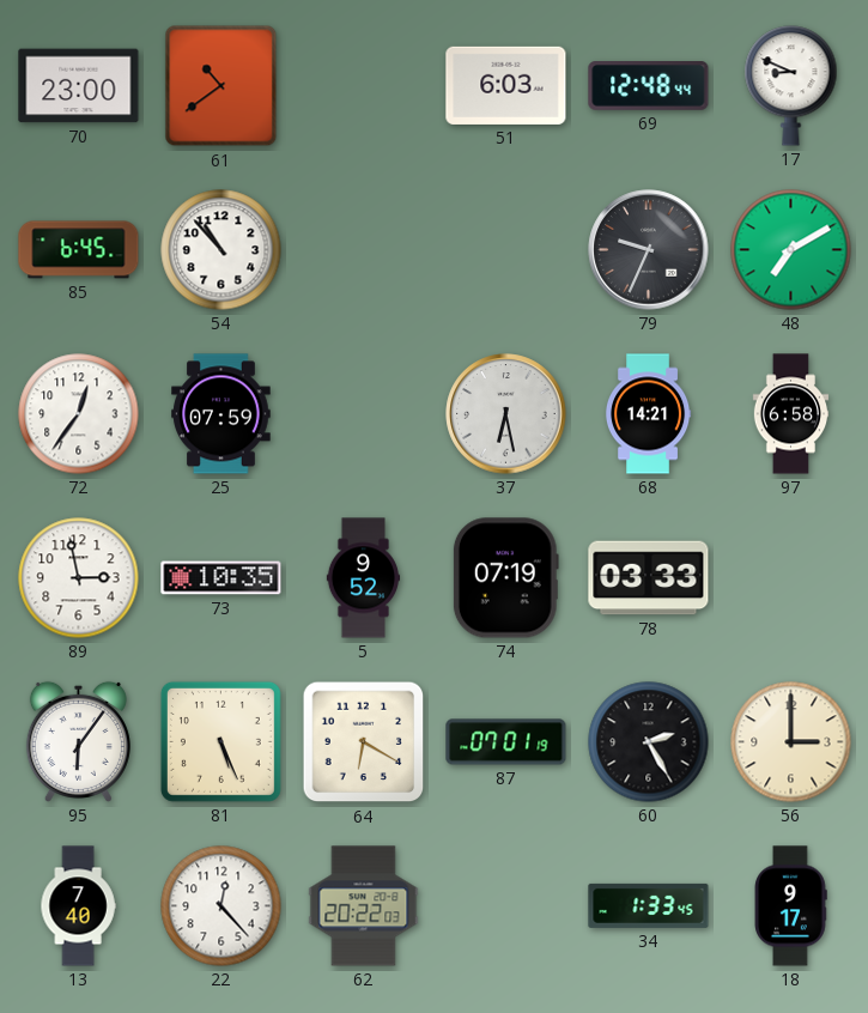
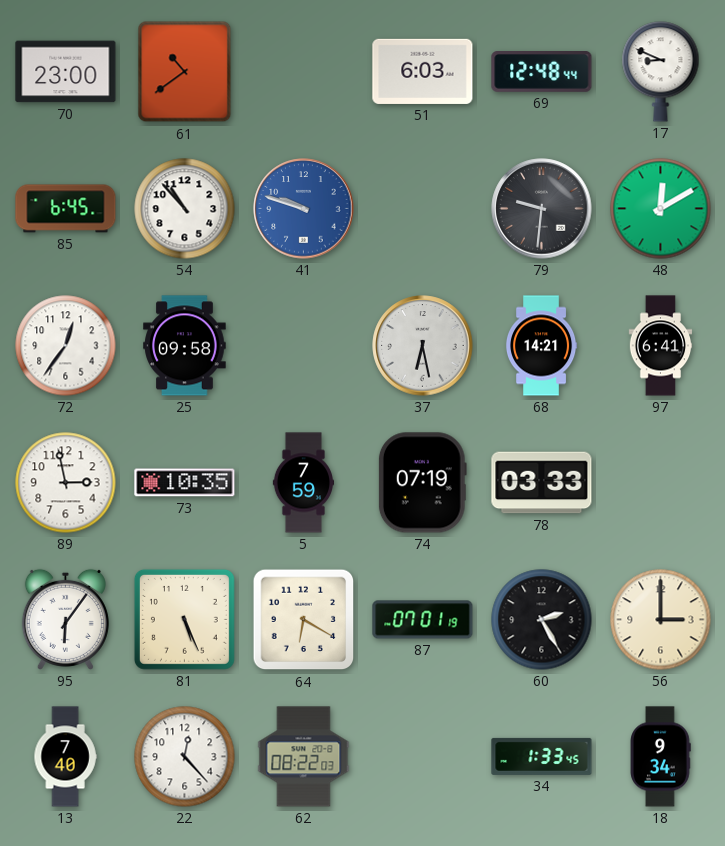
41: none -> 9:48 (304, 209)
79: 9:34 -> 9:31 (542, 209)
48: 7:10 -> 12:10 (661, 209)
25: 07:59 -> 09:58 (185, 346)
97: 6:58 -> 6:41 (661, 346)
5: 9:52 -> 7:59 (304, 483)
62: 20:22 -> 08:22 (304, 757)
18: 9:17 -> 9:34 (660, 757)
